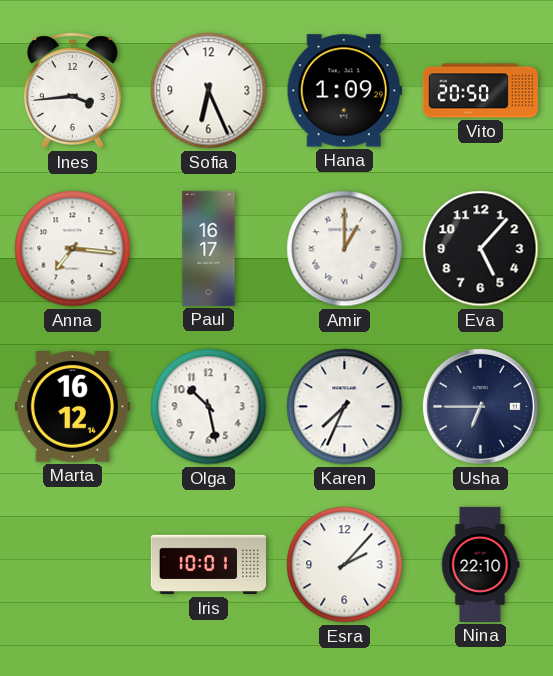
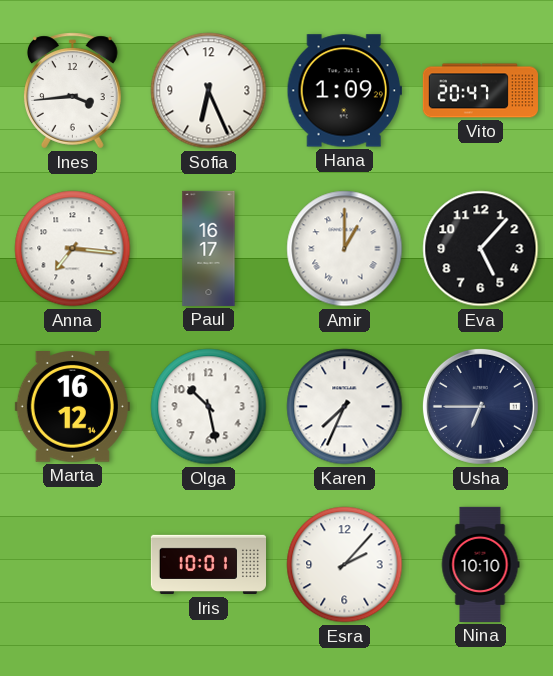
Vito: 20:50 -> 20:47 (480, 91)
Nina: 22:10 -> 10:10 (480, 564)
